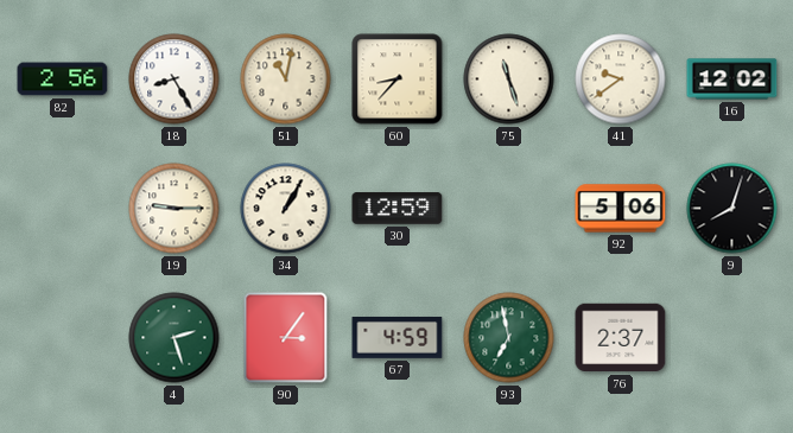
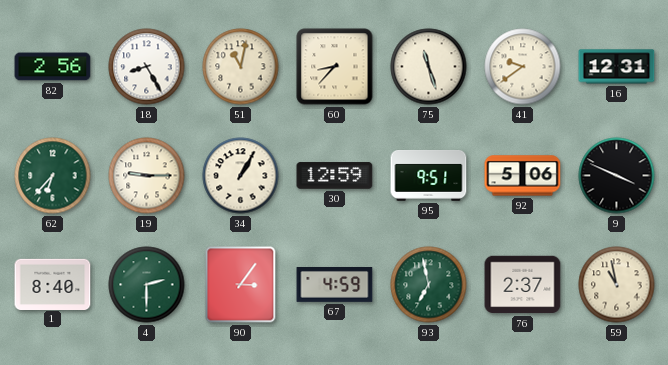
16: 12:02 -> 12:31 (617, 67)
62: none -> 6:37 (53, 176)
95: none -> 9:51 (429, 175)
9: 8:03 -> 3:49 (617, 176)
1: none -> 8:40 (53, 284)
4: 2:27 -> 2:30 (147, 285)
59: none -> 10:58 (617, 285)
